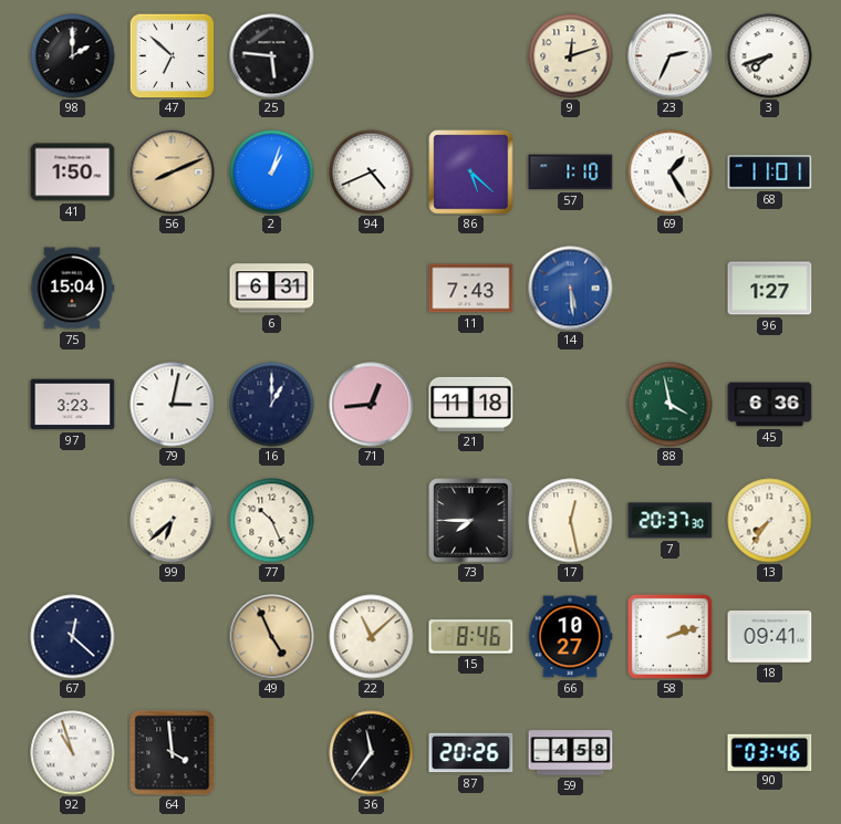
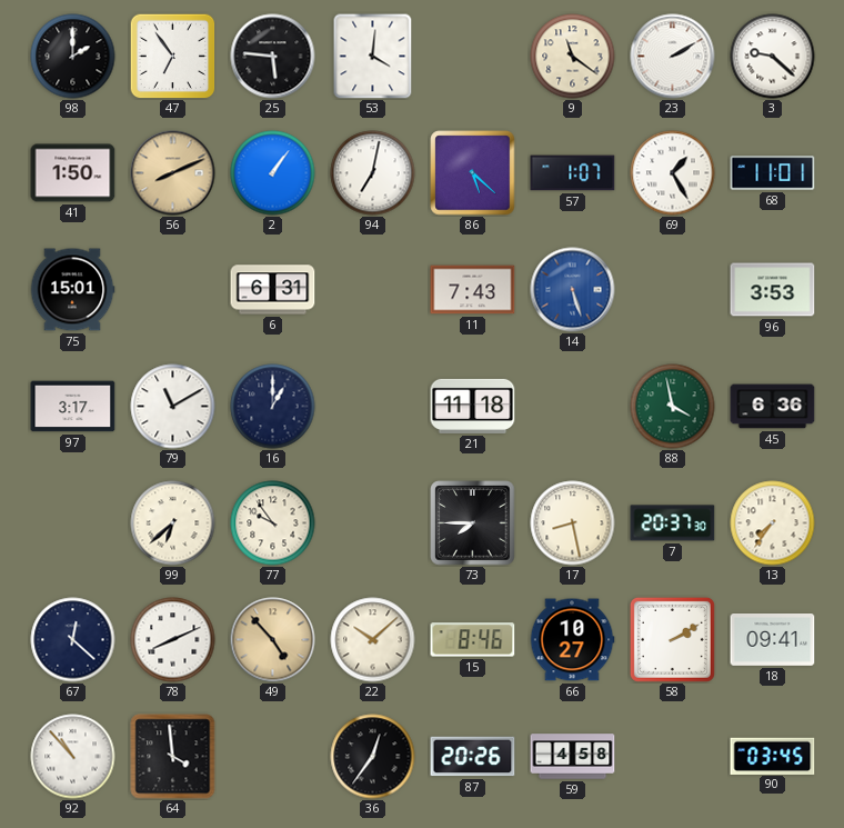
47: 6:52 -> 6:54 (172, 56)
53: none -> 4:01 (373, 56)
9: 12:12 -> 11:21 (573, 57)
23: 2:34 -> 2:10 (673, 57)
3: 7:42 -> 9:22 (773, 57)
2: 1:03 -> 1:06 (273, 173)
94: 4:41 -> 7:02 (373, 173)
57: 1:10 -> 1:07 (573, 173)
75: 15:04 -> 15:01 (72, 290)
14: 5:29 -> 5:27 (573, 290)
96: 1:27 -> 3:53 (773, 290)
97: 3:23 -> 3:17 (73, 407)
79: 3:02 -> 11:10 (173, 407)
71: 12:44 -> none (372, 405)
77: 10:26 -> 9:54 (273, 523)
17: 12:28 -> 8:28 (573, 523)
78: none -> 8:11 (173, 640)
49: 4:56 -> 4:53 (273, 640)
22: 11:08 -> 10:08 (373, 640)
58: 2:12 -> 2:10 (672, 639)
92: 10:57 -> 10:53 (73, 757)
36: 11:36 -> 12:36 (373, 757)
90: 03:46 -> 03:45 (773, 756)
